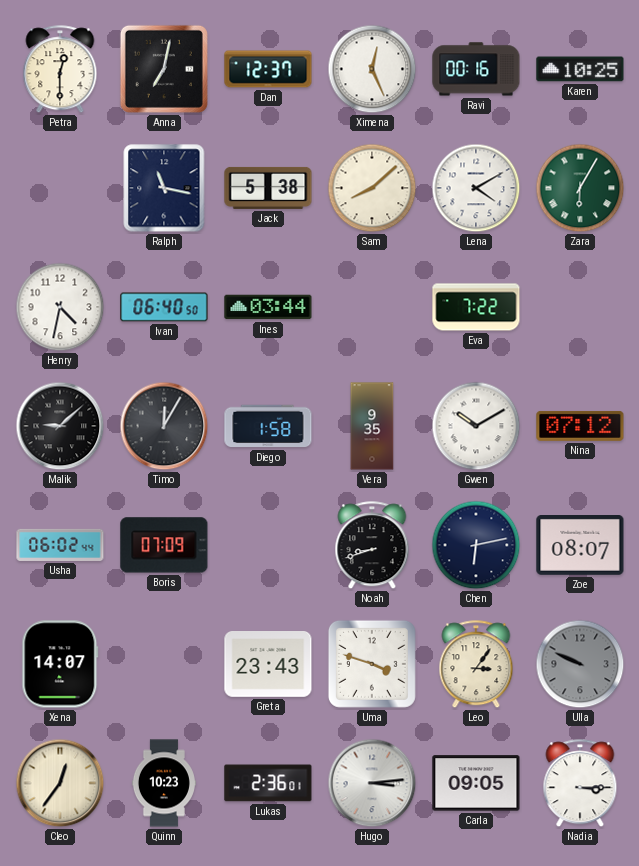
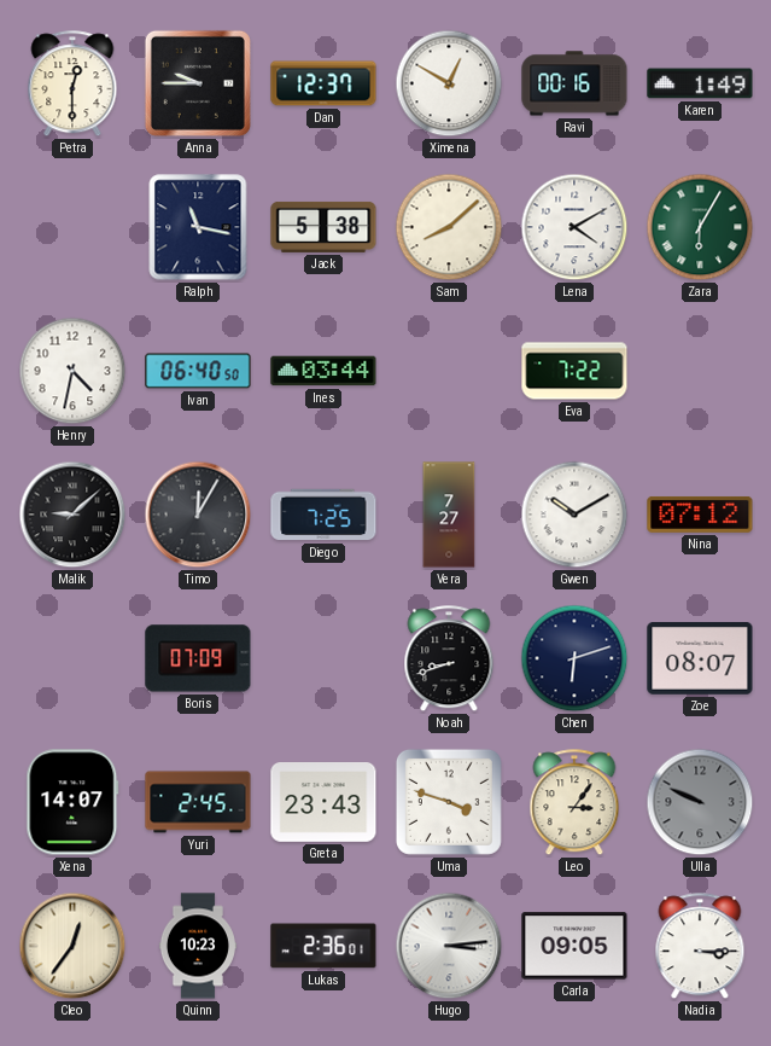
Anna: 7:02 -> 9:45 (198, 83)
Ximena: 12:26 -> 12:50 (449, 83)
Karen: 10:25 -> 1:49 (700, 83)
Diego: 1:58 -> 7:25 (323, 515)
Vera: 9:35 -> 7:27 (449, 515)
Usha: 06:02 -> none (60, 545)
Chen: 6:13 -> 6:12 (574, 658)
Yuri: none -> 2:45 (198, 802)
